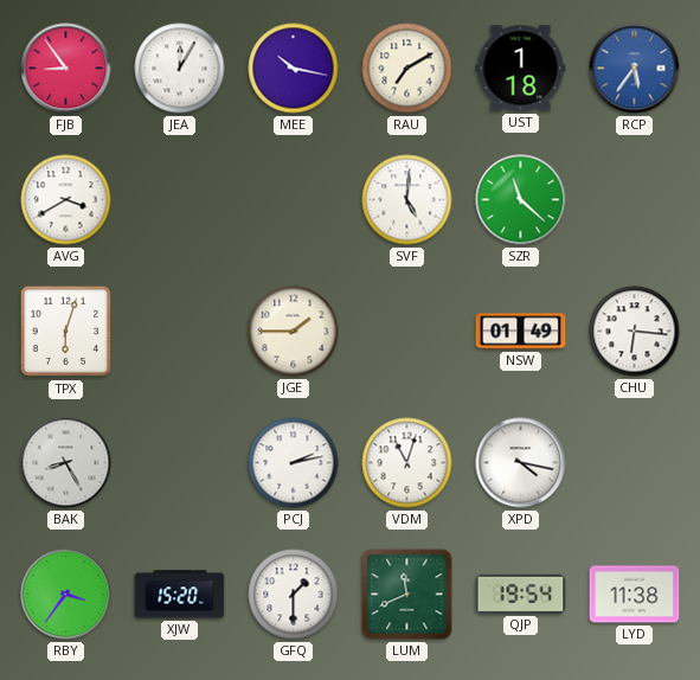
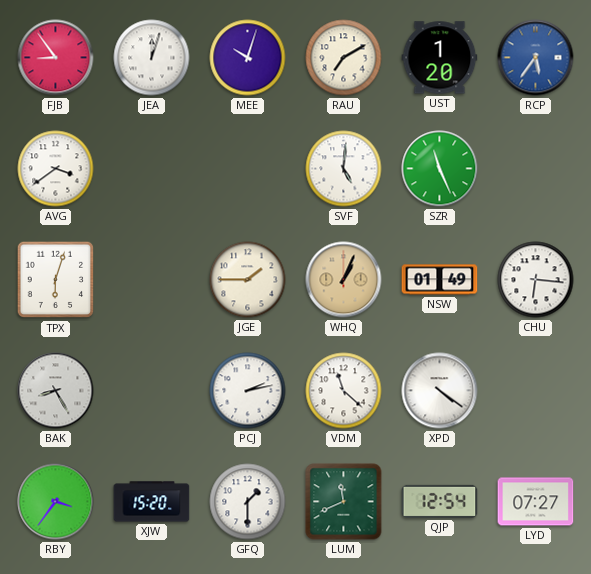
JEA: 12:05 -> 12:03 (152, 58)
MEE: 10:17 -> 10:03 (248, 58)
UST: 1:18 -> 1:20 (440, 58)
AVG: 3:40 -> 3:39 (56, 169)
SZR: 11:22 -> 11:26 (440, 169)
WHQ: none -> 1:04 (344, 280)
VDM: 11:03 -> 11:22 (344, 391)
XPD: 4:17 -> 4:21 (440, 391)
QJP: 19:54 -> 12:54 (440, 501)
LYD: 11:38 -> 07:27 (536, 502)
